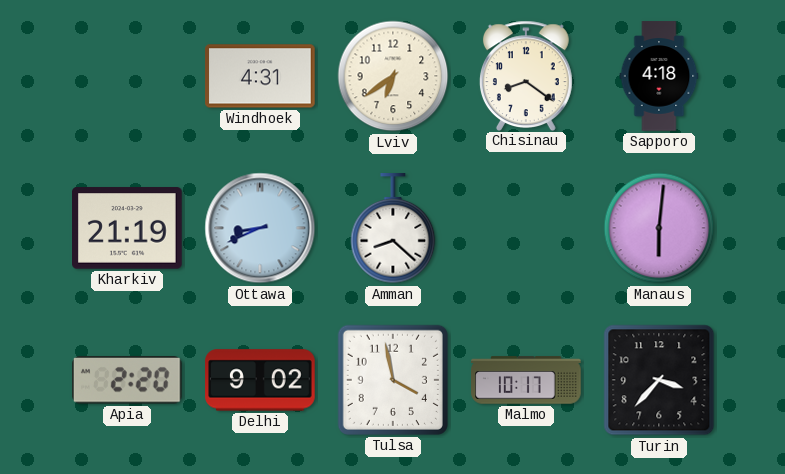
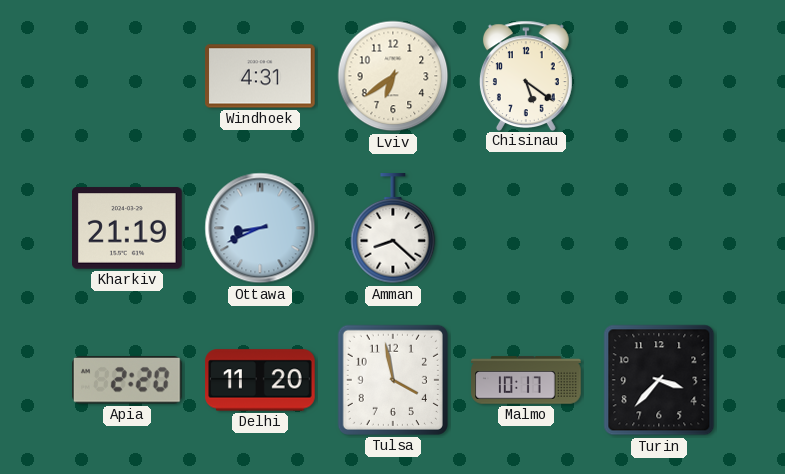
Chisinau: 8:21 -> 5:21 (526, 75)
Sapporo: 4:18 -> none (659, 76)
Manaus: 6:01 -> none (659, 228)
Delhi: 9:02 -> 11:20 (260, 380)
